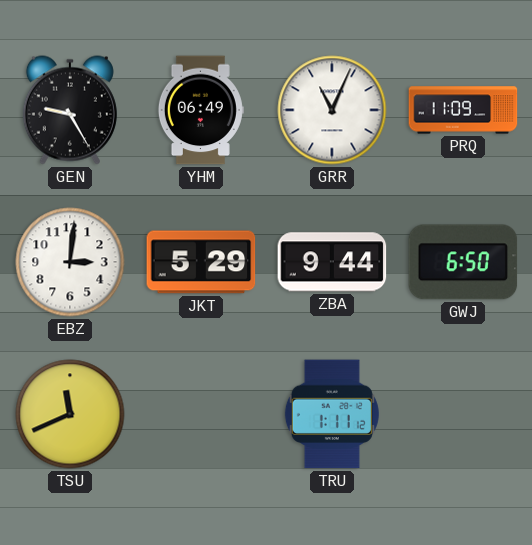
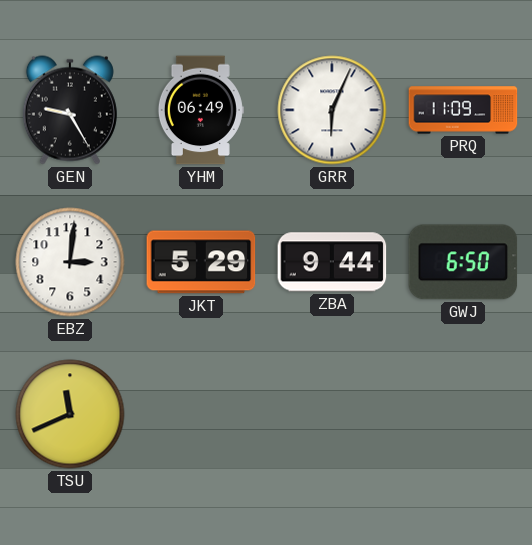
GRR: 11:04 -> 6:04 (332, 110)
TRU: 1:11 -> none (332, 414)
